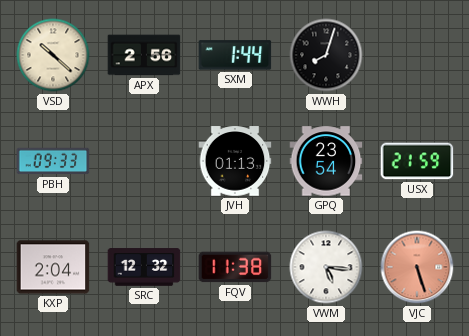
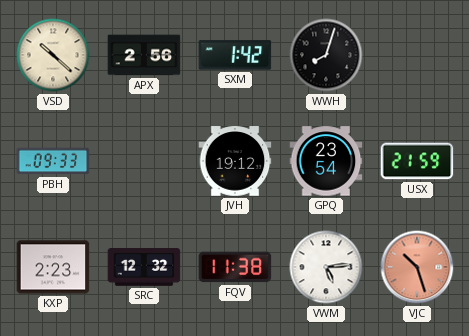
SXM: 1:44 -> 1:42 (235, 55)
JVH: 01:13 -> 19:12 (235, 161)
KXP: 2:04 -> 2:23 (53, 267)
VWM: 5:16 -> 5:14 (326, 267)
VJC: 5:27 -> 10:27 (417, 267)
